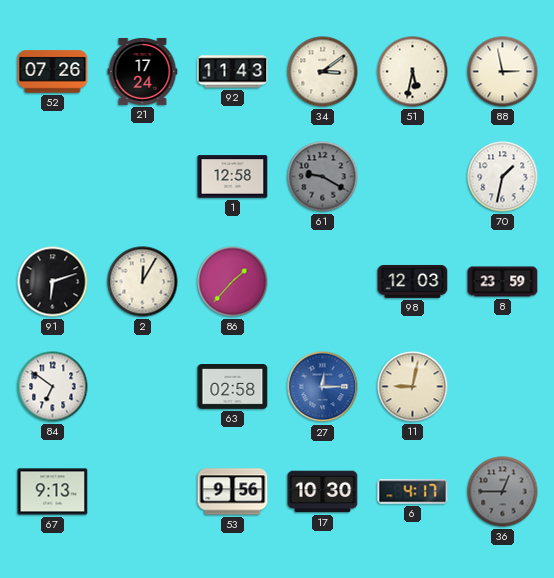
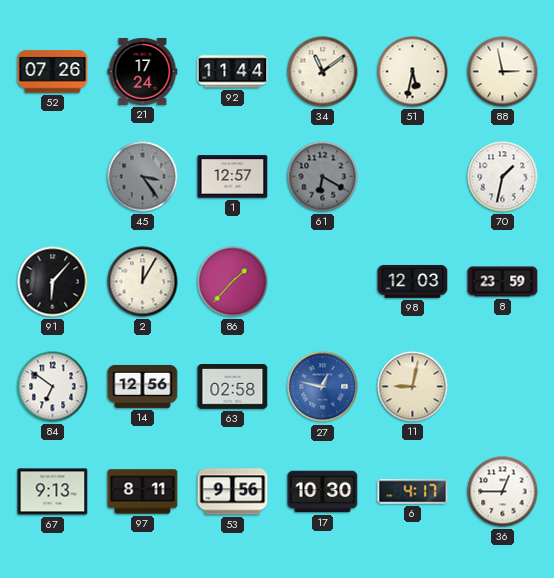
92: 11:43 -> 11:44 (233, 72)
34: 3:09 -> 11:09 (323, 72)
45: none -> 3:24 (143, 177)
1: 12:58 -> 12:57 (233, 177)
61: 9:20 -> 6:20 (323, 177)
91: 6:12 -> 6:07 (53, 282)
14: none -> 12:56 (143, 386)
27: 12:15 -> 12:47 (323, 387)
97: none -> 8:11 (143, 492)
36 dial: grey -> white (503, 492)
